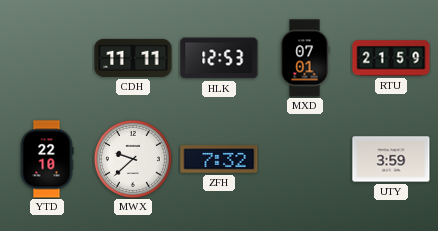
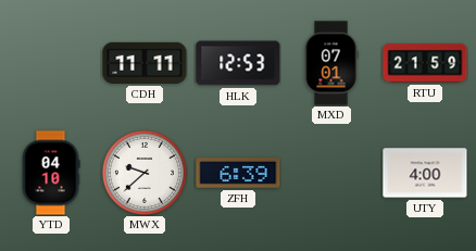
YTD: 22:10 -> 04:10 (51, 173)
ZFH: 7:32 -> 6:39 (238, 173)
UTY: 3:59 -> 4:00 (425, 173)
